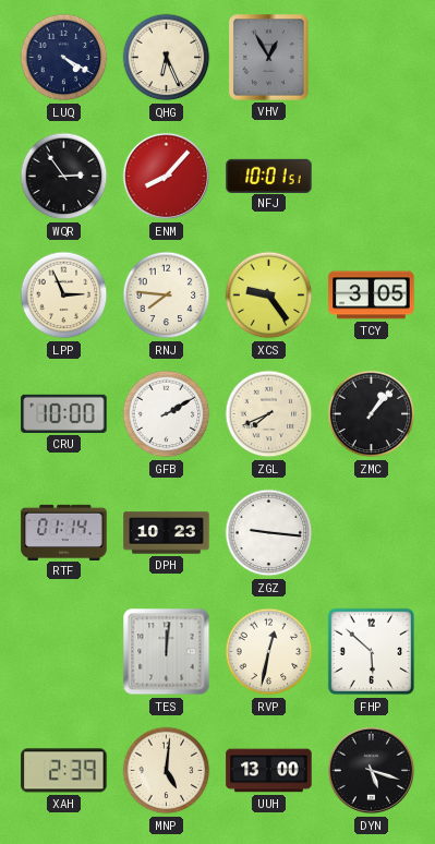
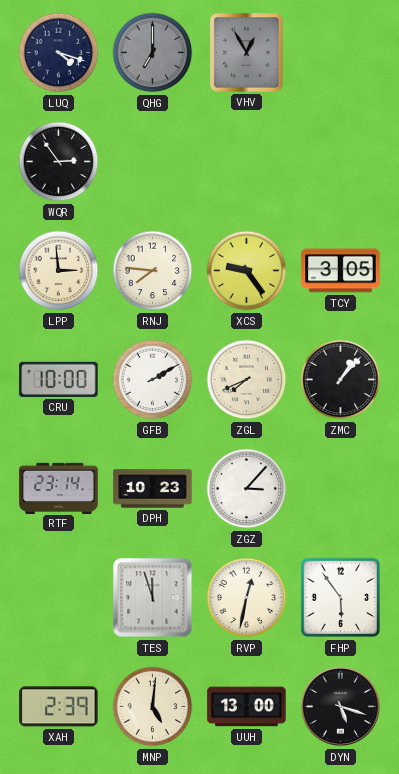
LUQ: 4:20 -> 4:18 (59, 53)
QHG: 6:26 -> 7:00 (153, 53)
QHG dial: cream -> grey (153, 53)
ENM: 8:07 -> none (167, 177)
NFJ: 10:01 -> none (269, 176)
LPP: 2:56 -> 2:59 (59, 271)
RTF: 01:14 -> 23:14 (59, 488)
ZGZ: 9:16 -> 3:07 (247, 489)
TES: 12:01 -> 11:57 (153, 598)
FHP: 5:52 -> 5:54 (341, 598)
